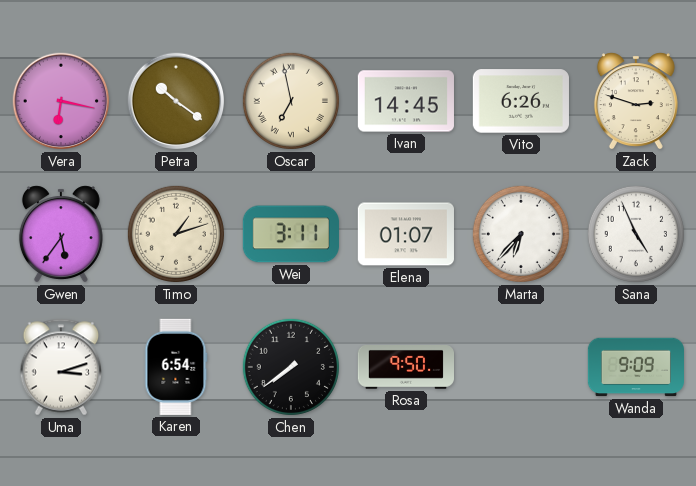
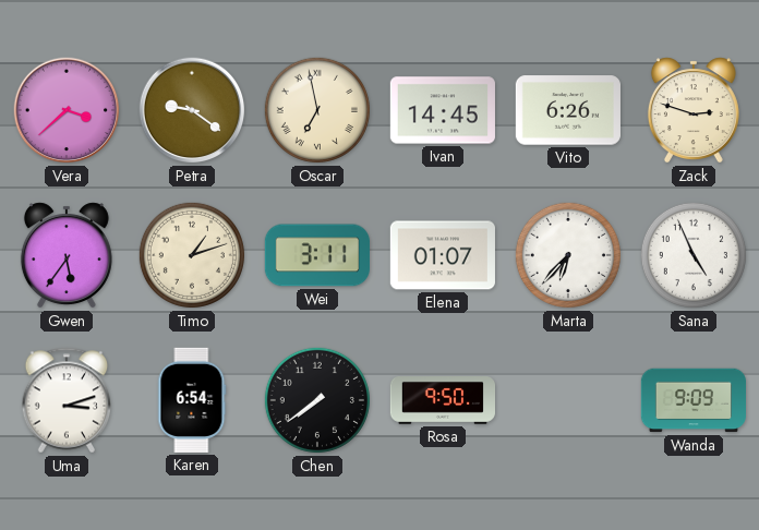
Vera: 6:17 -> 3:38 (67, 110)
Petra: 10:21 -> 9:21 (192, 110)
